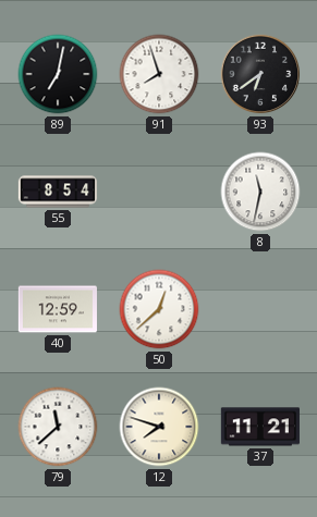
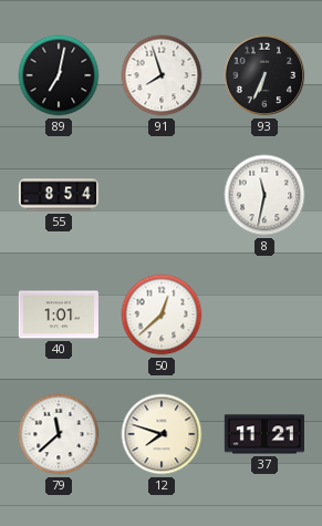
93: 6:39 -> 6:34 (264, 75)
40: 12:59 -> 1:01 (59, 314)
